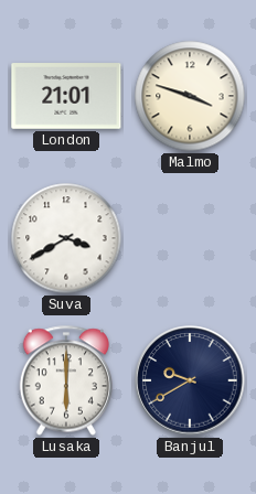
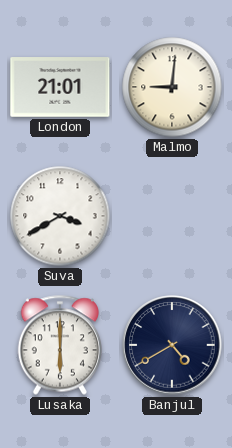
Malmo: 3:48 -> 9:01 (172, 87)
Banjul: 9:40 -> 4:40 (172, 345)
